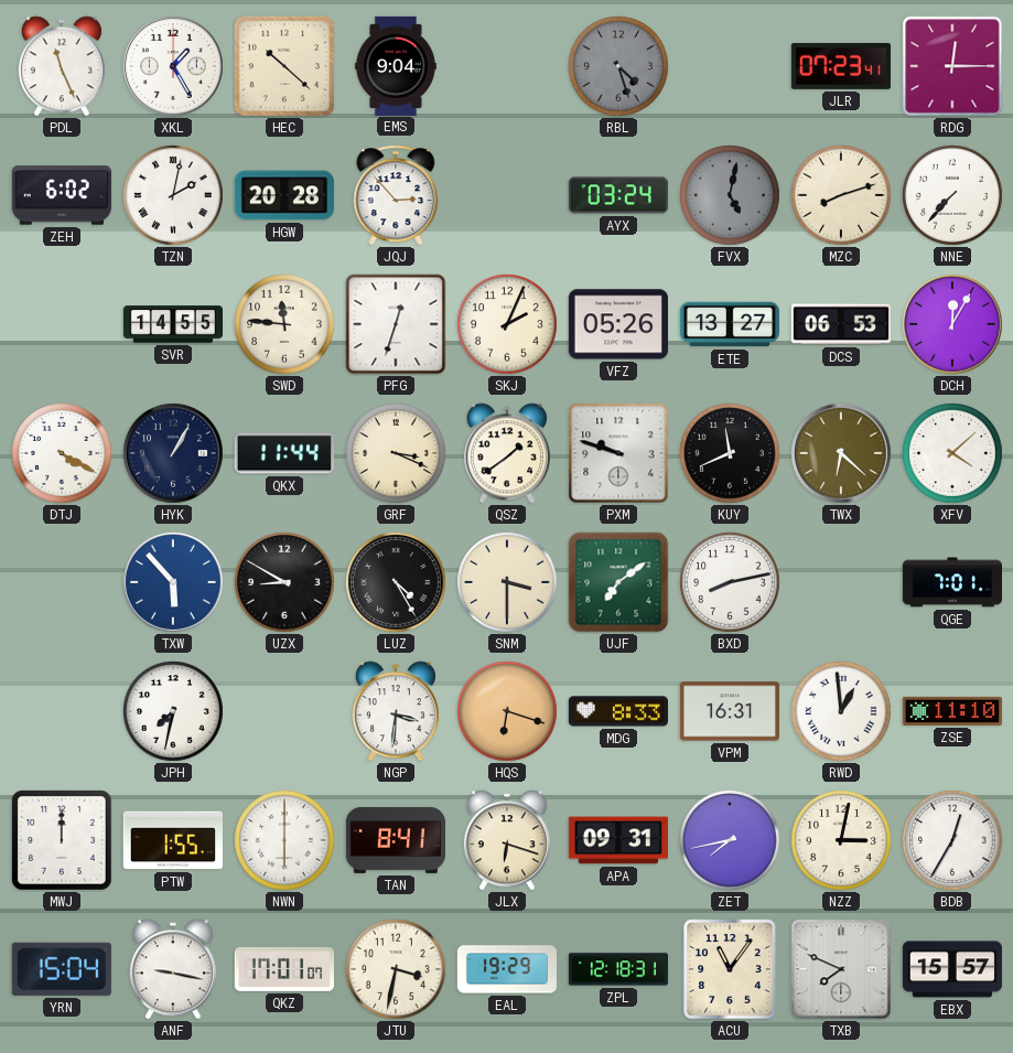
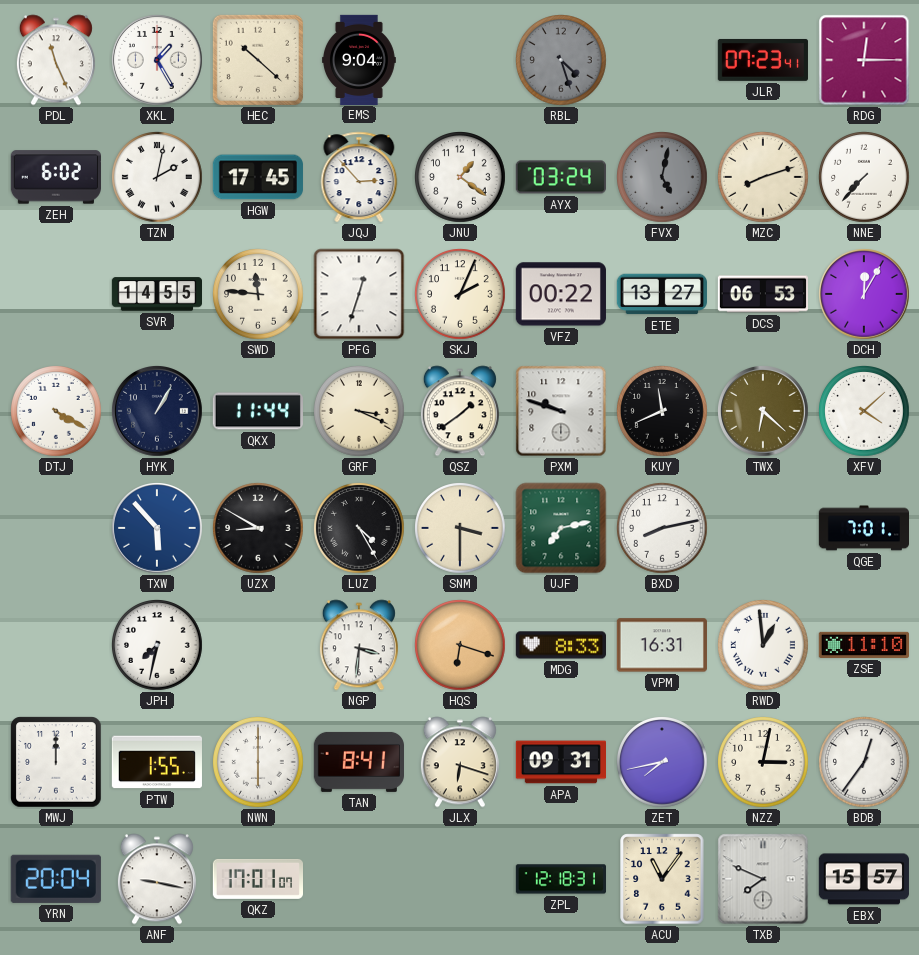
HGW: 20:28 -> 17:45 (258, 177)
JNU: none -> 1:21 (460, 177)
VFZ: 05:26 -> 00:22 (561, 294)
UJF: 7:09 -> 7:13 (561, 528)
BDB: 12:35 -> 12:36 (864, 762)
YRN: 15:04 -> 20:04 (56, 879)
JTU: 3:32 -> none (396, 969)
EAL: 19:29 -> none (506, 969)
